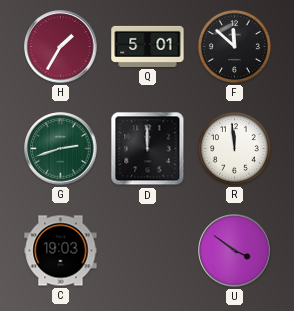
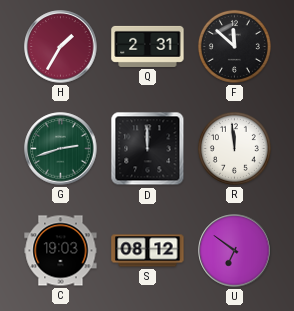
Q: 5:01 -> 2:31 (148, 46)
S: none -> 08:12 (148, 251)
U: 3:51 -> 6:51 (235, 251)
